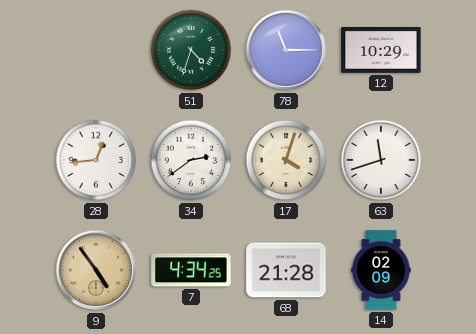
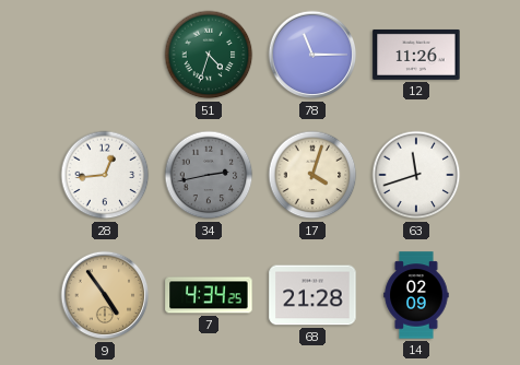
12: 10:29 -> 11:26 (416, 55)
34: 2:39 -> 2:43 (209, 175)
34 dial: white -> grey (209, 175)
